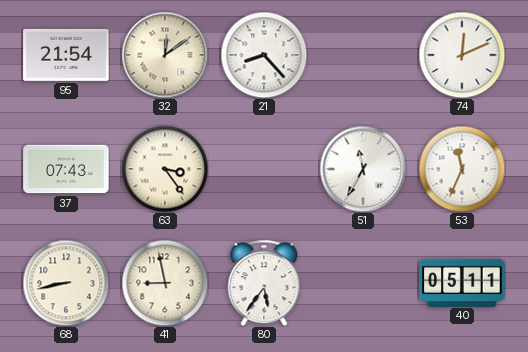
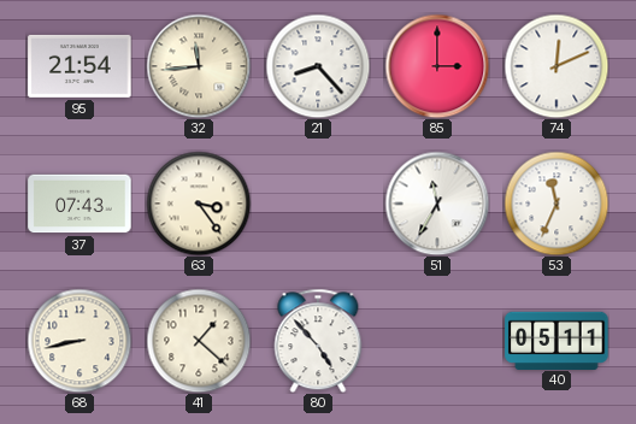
32: 12:09 -> 11:44 (199, 66)
85: none -> 3:00 (437, 66)
41: 8:58 -> 1:22 (199, 341)
80: 5:36 -> 4:53 (318, 341)
